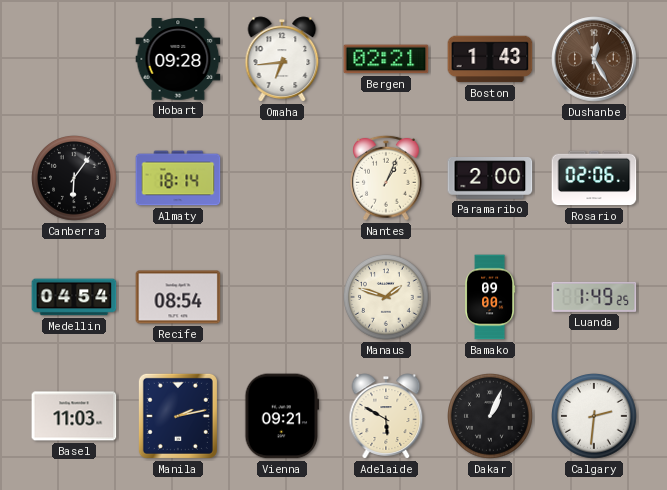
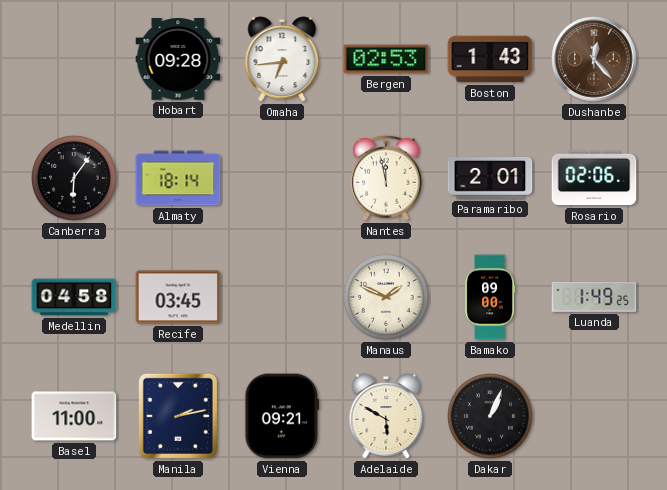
Bergen: 02:21 -> 02:53 (386, 59)
Dushanbe: 12:25 -> 12:23 (594, 59)
Nantes: 1:04 -> 11:58 (387, 178)
Paramaribo: 2:00 -> 2:01 (490, 178)
Medellin: 04:54 -> 04:58 (74, 297)
Recife: 08:54 -> 03:45 (178, 297)
Manaus: 1:48 -> 1:49 (387, 298)
Basel: 11:03 -> 11:00 (74, 416)
Calgary: 2:31 -> none (595, 417)
